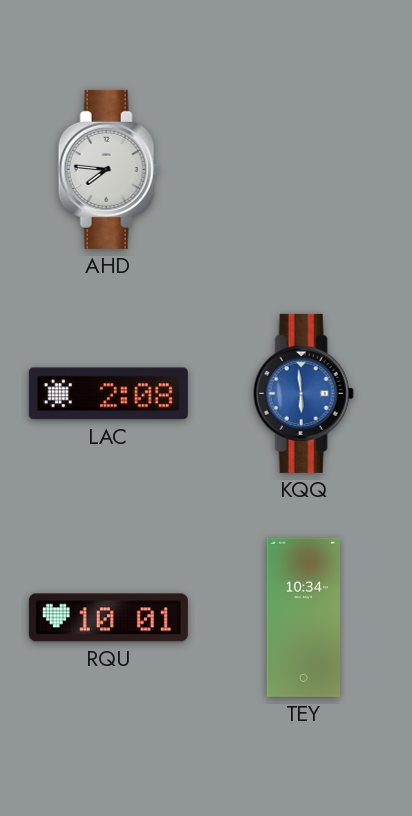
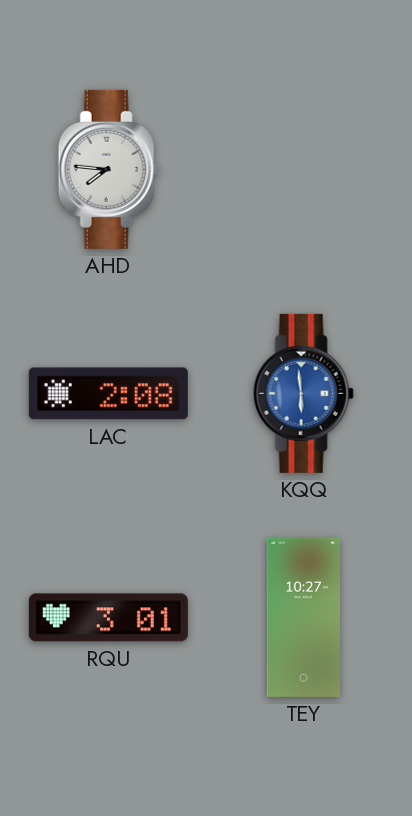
RQU: 10:01 -> 3:01 (108, 618)
TEY: 10:34 -> 10:27 (303, 617)
